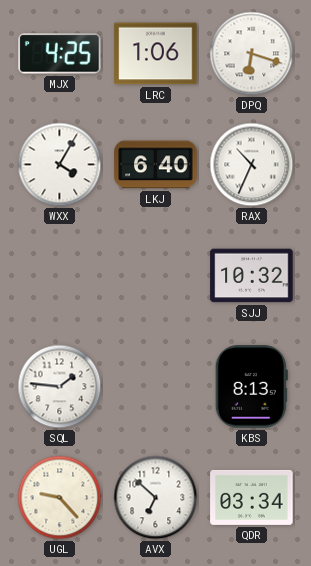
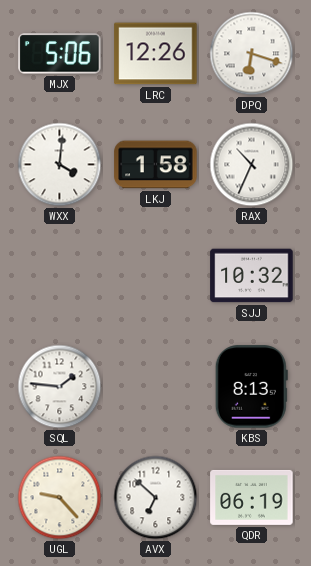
MJX: 4:25 -> 5:06 (60, 54)
LRC: 1:06 -> 12:26 (156, 54)
WXX: 4:05 -> 4:01 (60, 165)
LKJ: 6:40 -> 1:58 (156, 165)
QDR: 03:34 -> 06:19 (252, 497)
